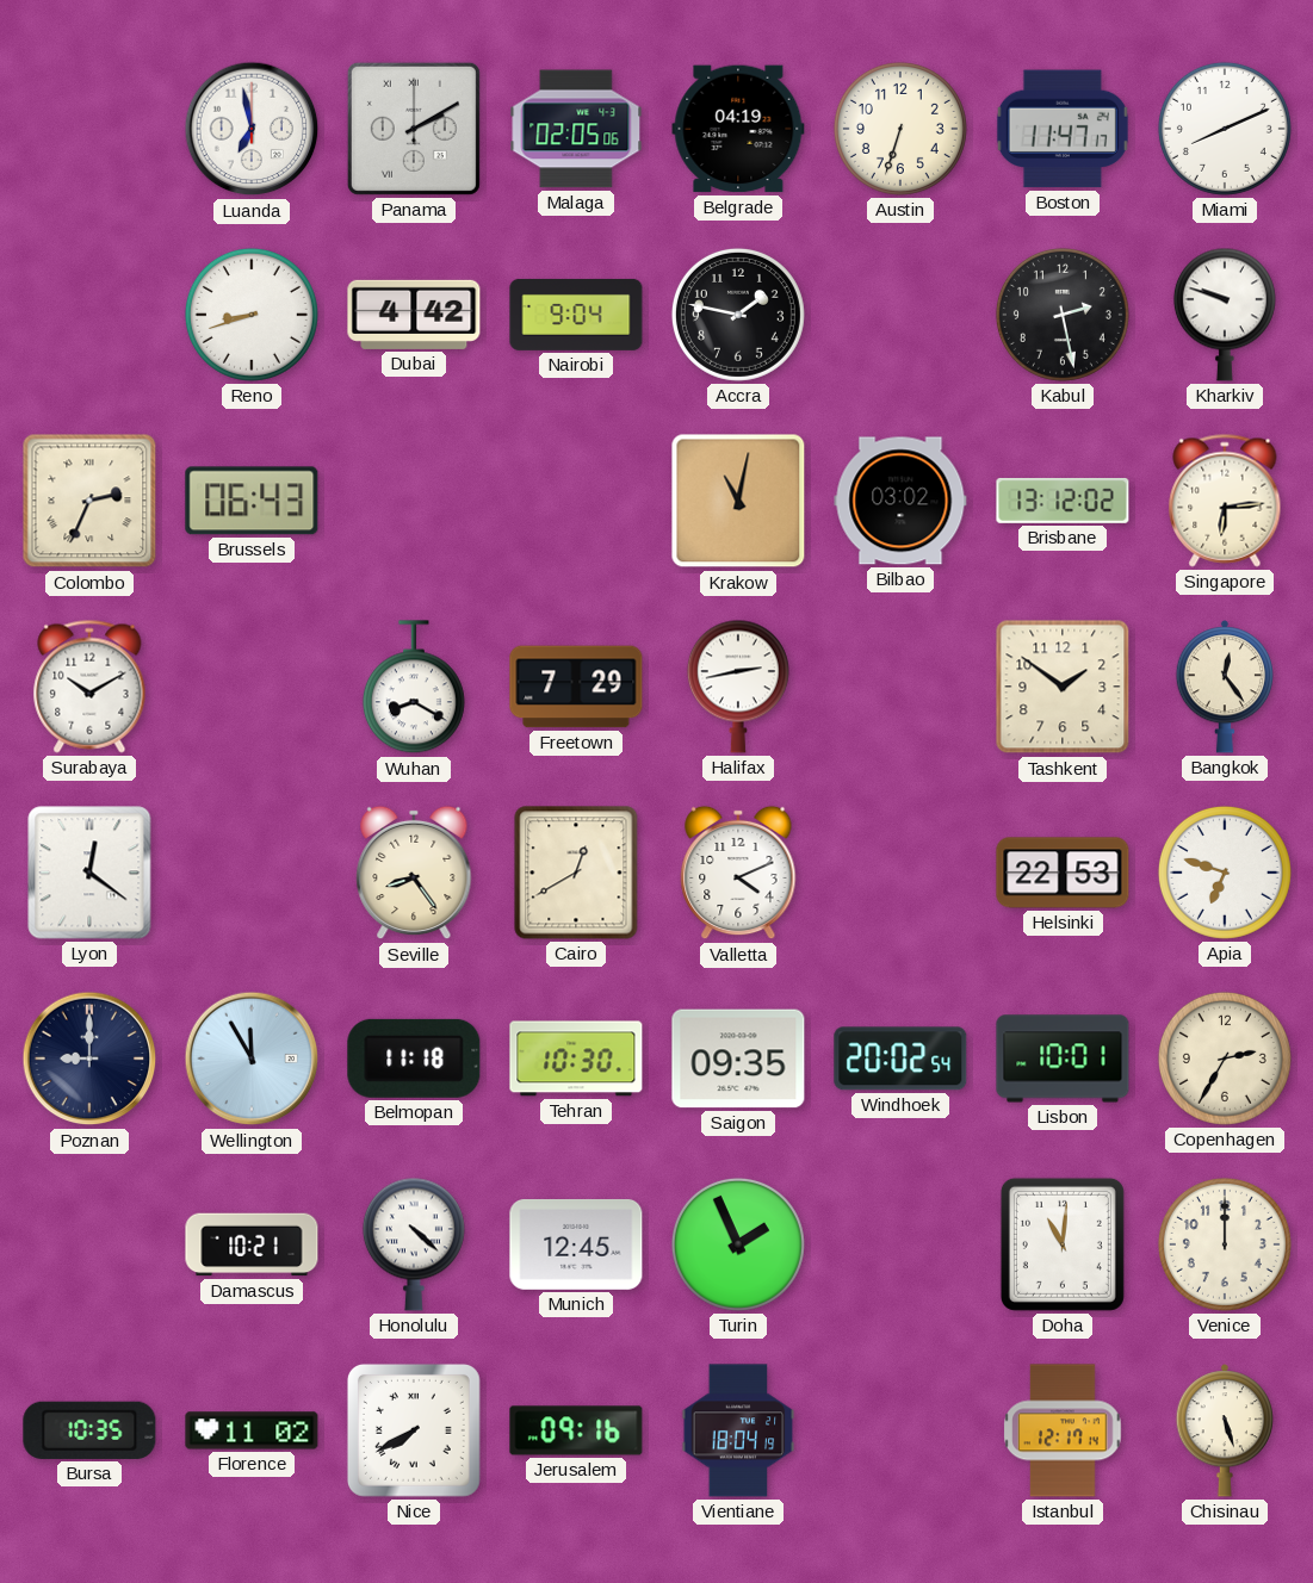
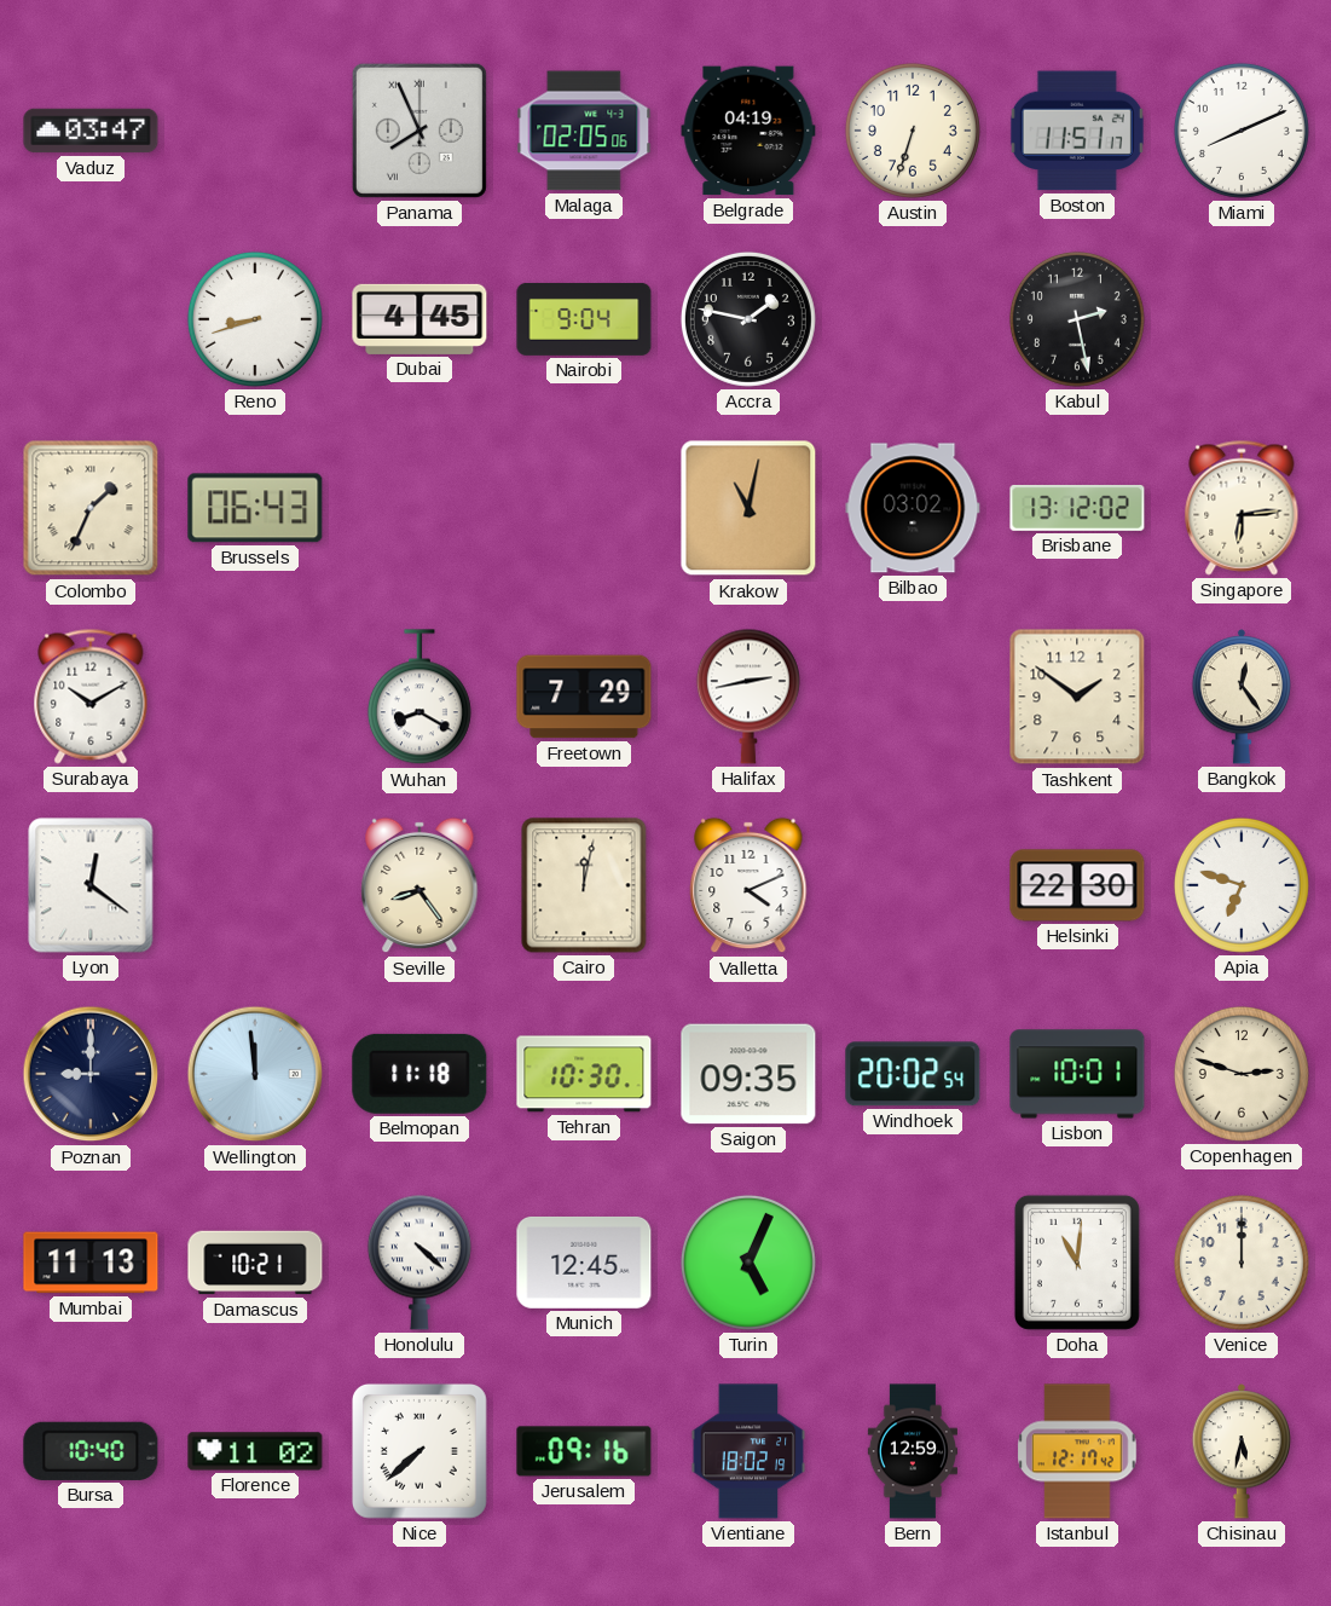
Vaduz: none -> 03:47 (91, 131)
Luanda: 6:58 -> none (252, 129)
Panama: 2:10 -> 7:56 (419, 131)
Boston: 11:47 -> 11:51 (1077, 131)
Dubai: 4:42 -> 4:45 (419, 319)
Kharkiv: 9:48 -> none (1225, 315)
Colombo: 2:34 -> 1:34 (91, 508)
Cairo: 12:40 -> 12:02 (584, 885)
Helsinki: 22:53 -> 22:30 (1077, 885)
Wellington: 11:55 -> 11:59 (255, 1074)
Copenhagen: 2:35 -> 2:48 (1242, 1074)
Mumbai: none -> 11:13 (91, 1263)
Turin: 1:56 -> 5:04 (748, 1263)
Bursa: 10:35 -> 10:40 (91, 1451)
Nice: 7:40 -> 7:38 (419, 1451)
Vientiane: 18:04 -> 18:02 (748, 1451)
Bern: none -> 12:59 (913, 1451)
Istanbul: 12:17:14 -> 12:17:42 (1077, 1451)
Chisinau: 5:27 -> 5:32 (1240, 1451)
